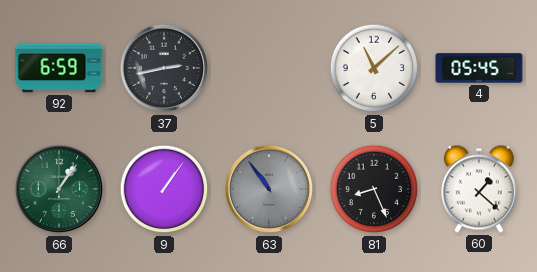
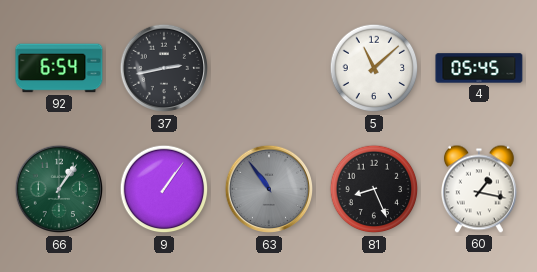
92: 6:59 -> 6:54 (59, 68)
60: 1:22 -> 1:17 (479, 189)
